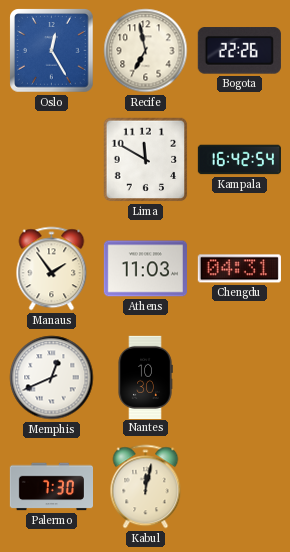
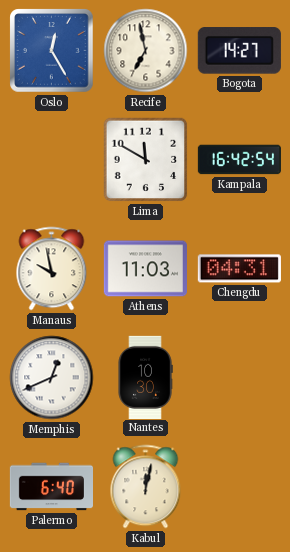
Bogota: 22:26 -> 14:27 (239, 51)
Manaus: 1:54 -> 9:58 (52, 269)
Palermo: 7:30 -> 6:40 (51, 487)
